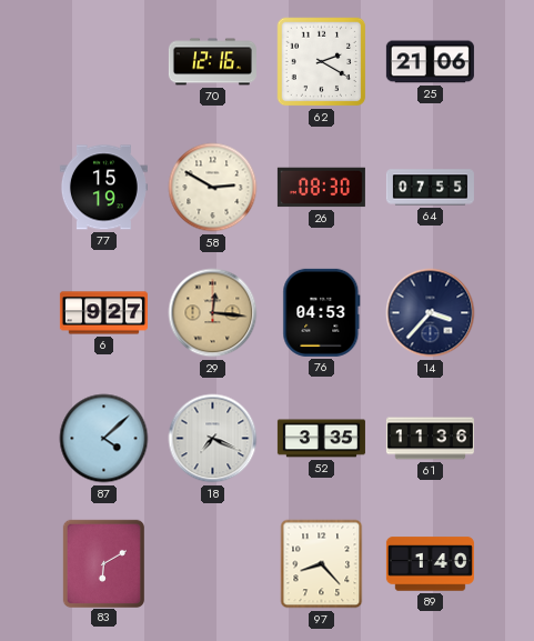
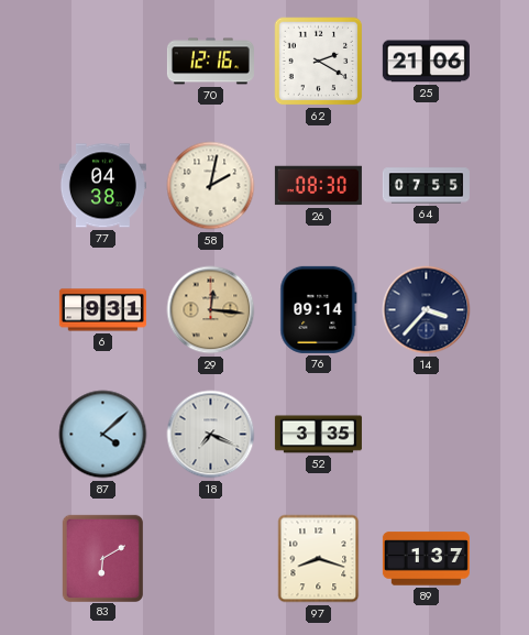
77: 15:19 -> 04:38 (102, 186)
58: 2:50 -> 2:02 (211, 186)
6: 9:27 -> 9:31 (102, 310)
76: 04:53 -> 09:14 (319, 309)
61: 11:36 -> none (430, 439)
97: 8:23 -> 8:18 (319, 559)
89: 1:40 -> 1:37 (426, 559)
